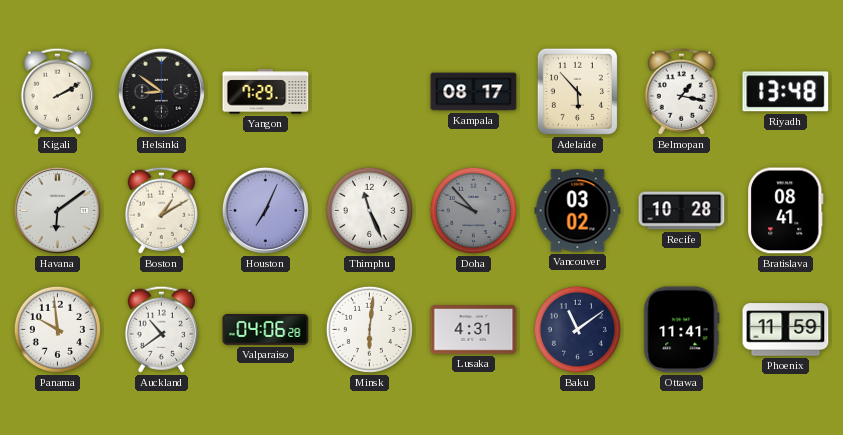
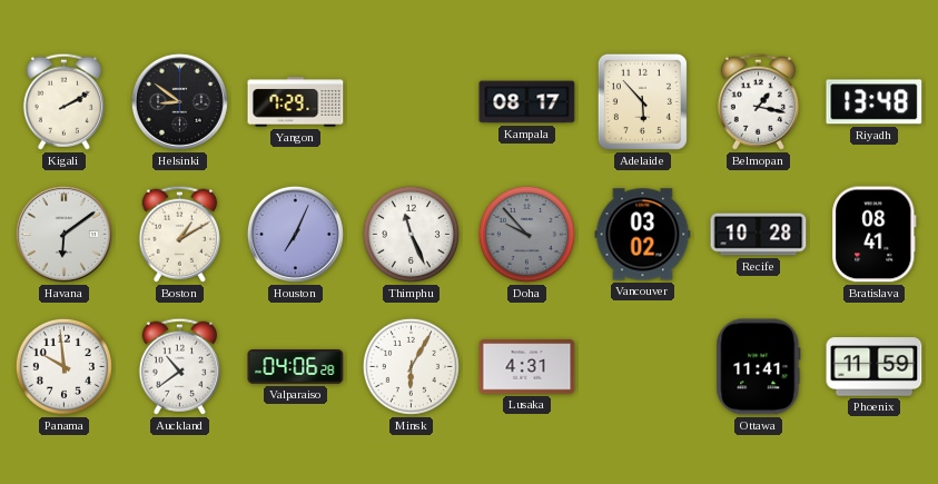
Minsk: 6:01 -> 6:05 (411, 366)
Baku: 11:09 -> none (577, 329)
